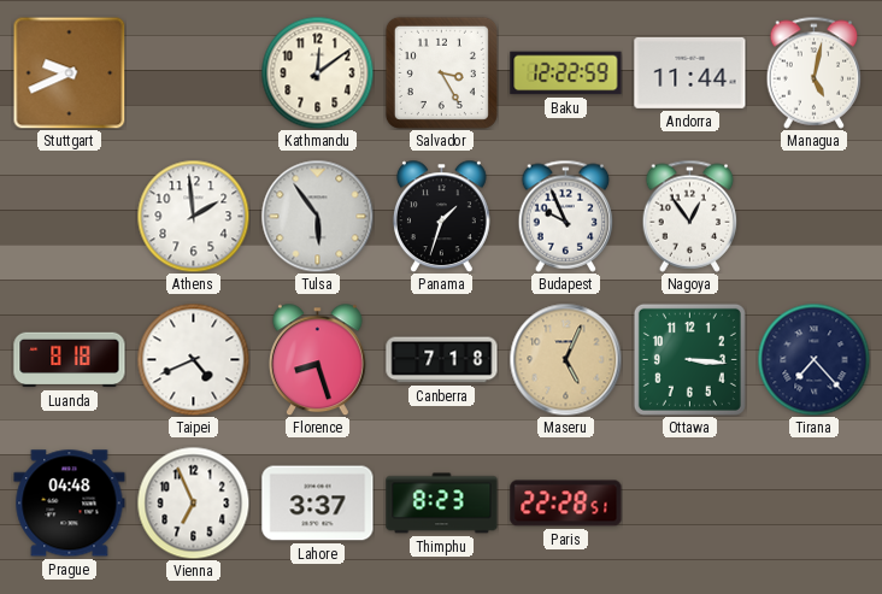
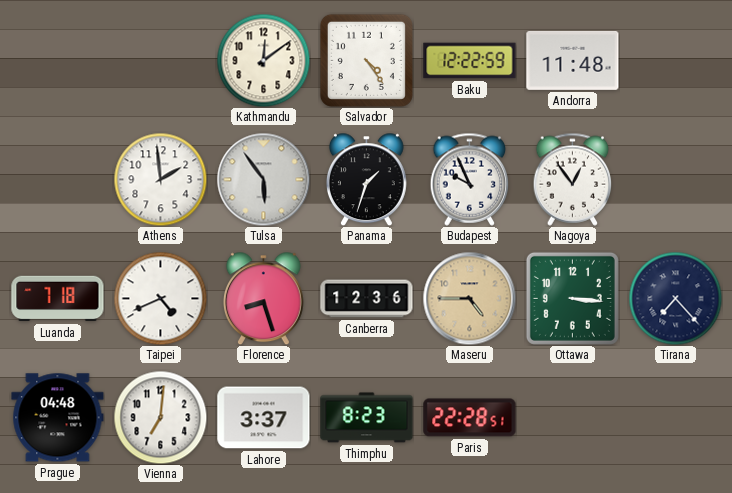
Stuttgart: 9:41 -> none (69, 72)
Salvador: 3:25 -> 4:24 (366, 60)
Andorra: 11:44 -> 11:48 (573, 60)
Managua: 5:02 -> none (815, 72)
Luanda: 8:18 -> 7:18 (58, 299)
Canberra: 7:18 -> 12:36 (367, 299)
Maseru: 5:04 -> 4:45 (469, 298)
Vienna: 6:56 -> 7:01 (160, 417)
